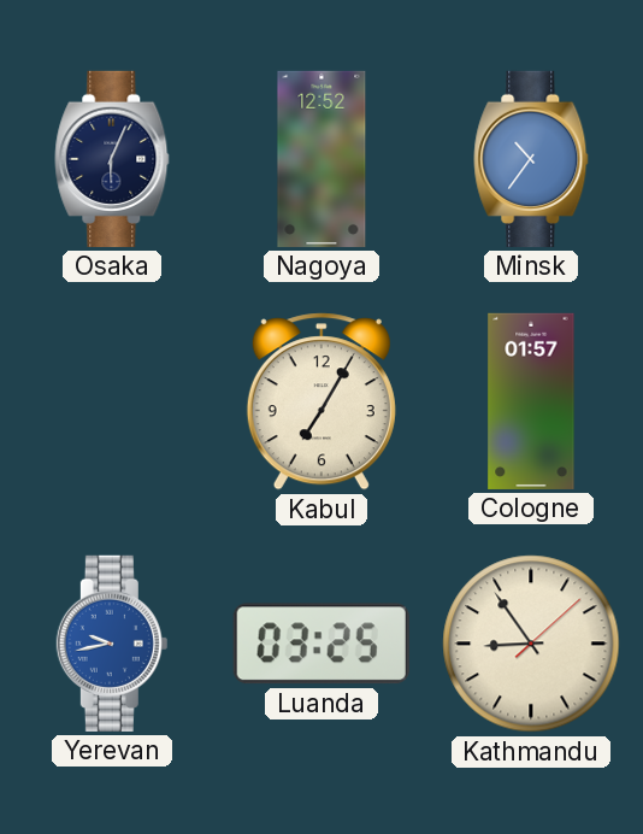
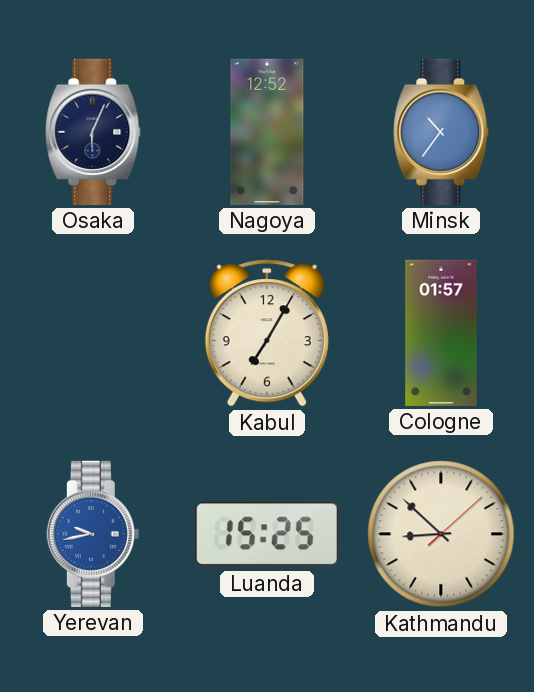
Luanda: 03:25 -> 15:25 (267, 534)
Kathmandu: 8:54 -> 8:52 (441, 534)
